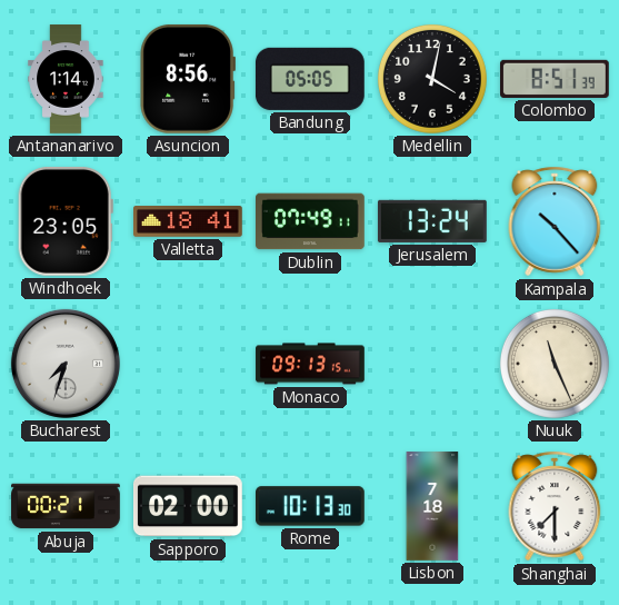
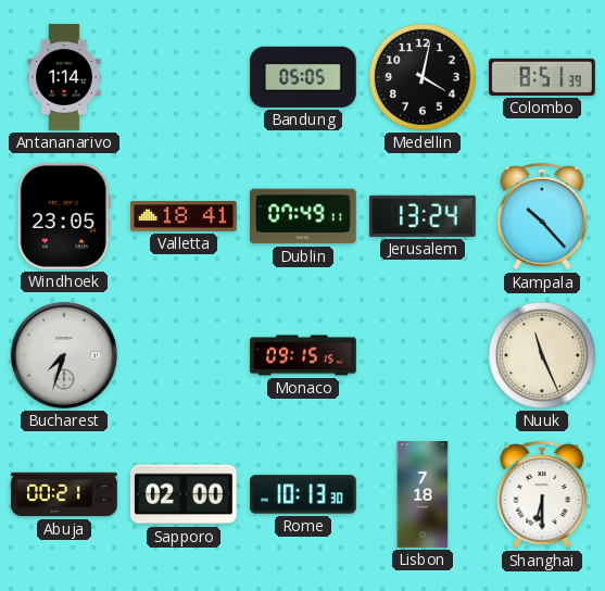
Asuncion: 8:56 -> none (187, 79)
Monaco: 09:13 -> 09:15 (303, 355)
Shanghai: 7:30 -> 6:30 (542, 494)
